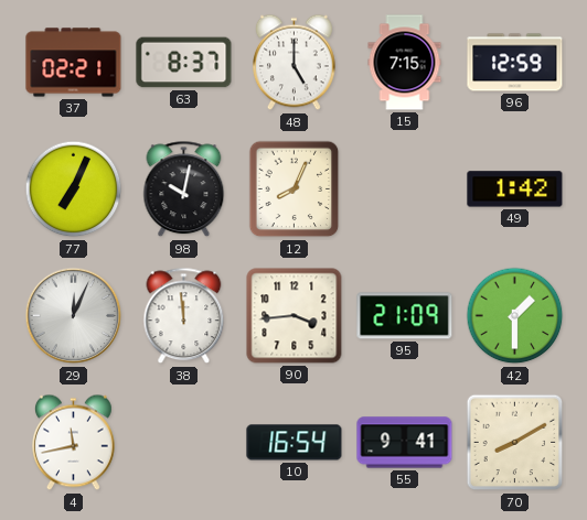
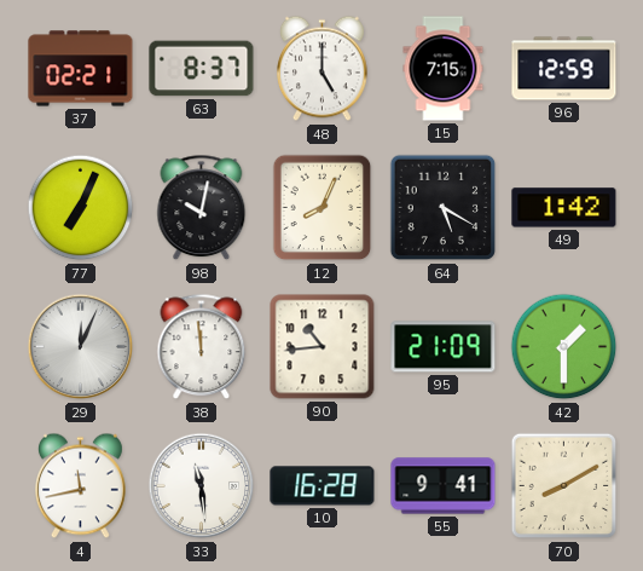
64: none -> 5:20 (444, 208)
90: 3:44 -> 10:44 (323, 347)
33: none -> 11:29 (202, 486)
10: 16:54 -> 16:28 (323, 486)
